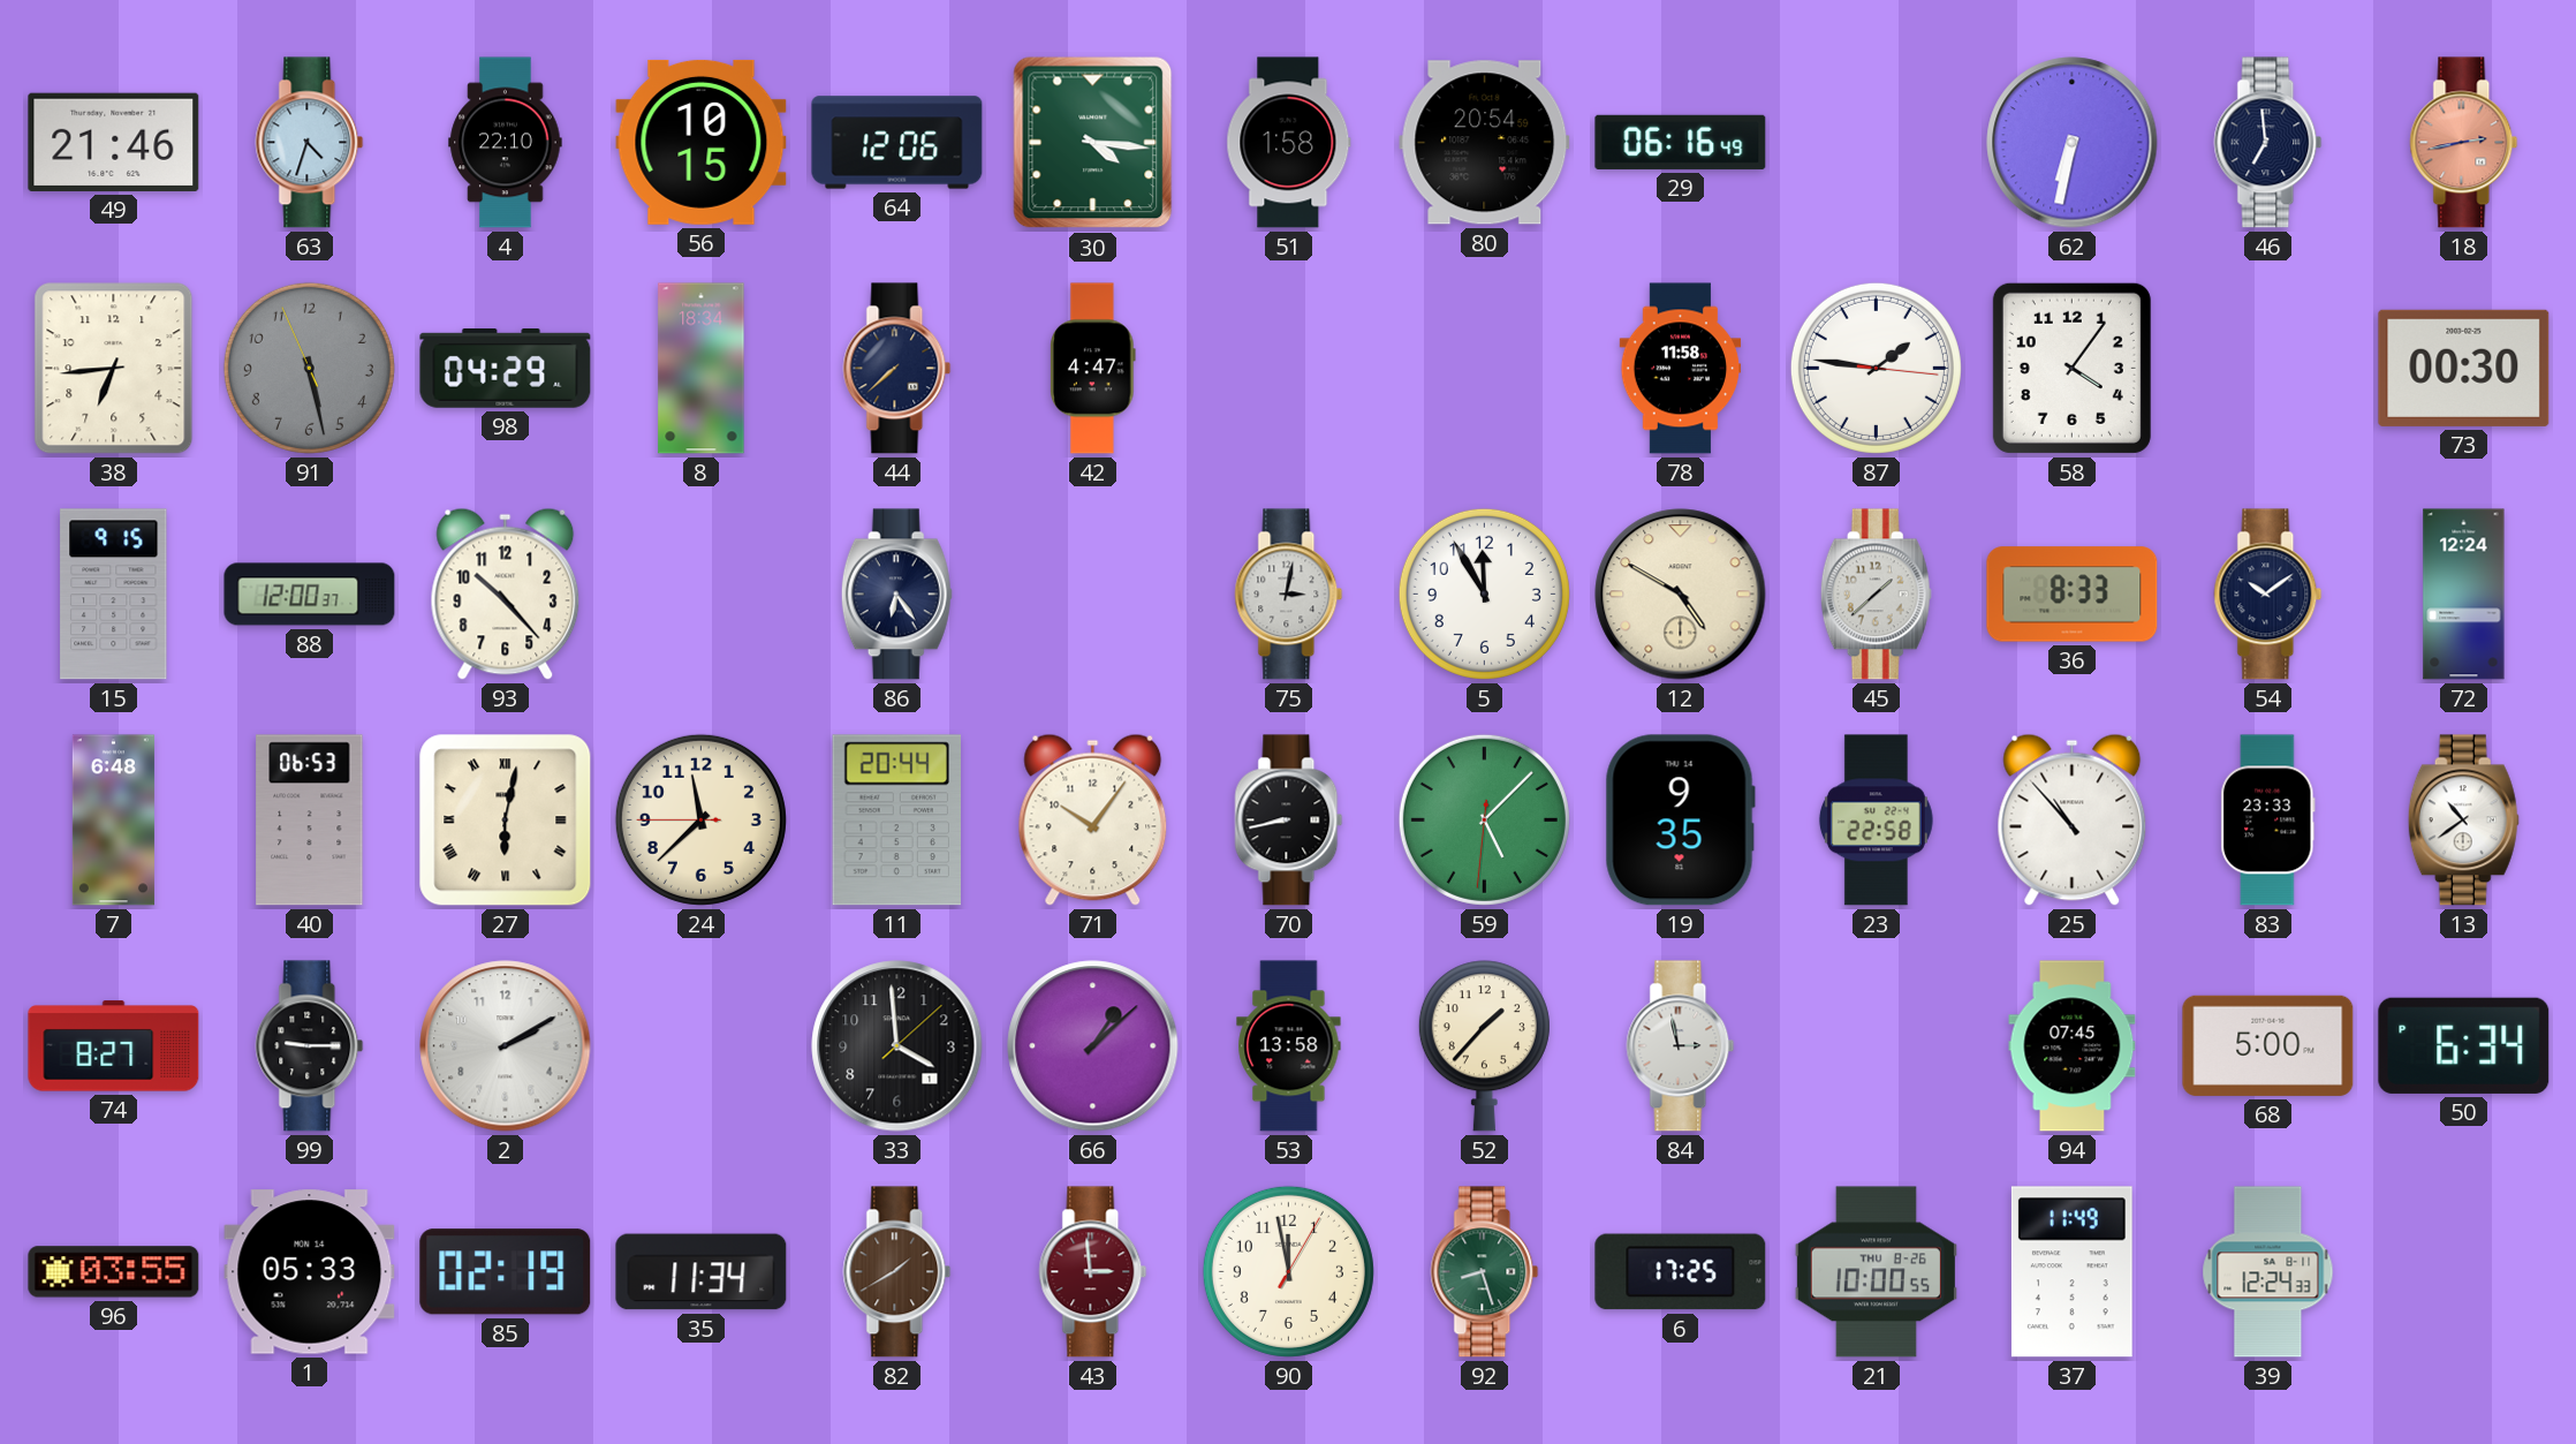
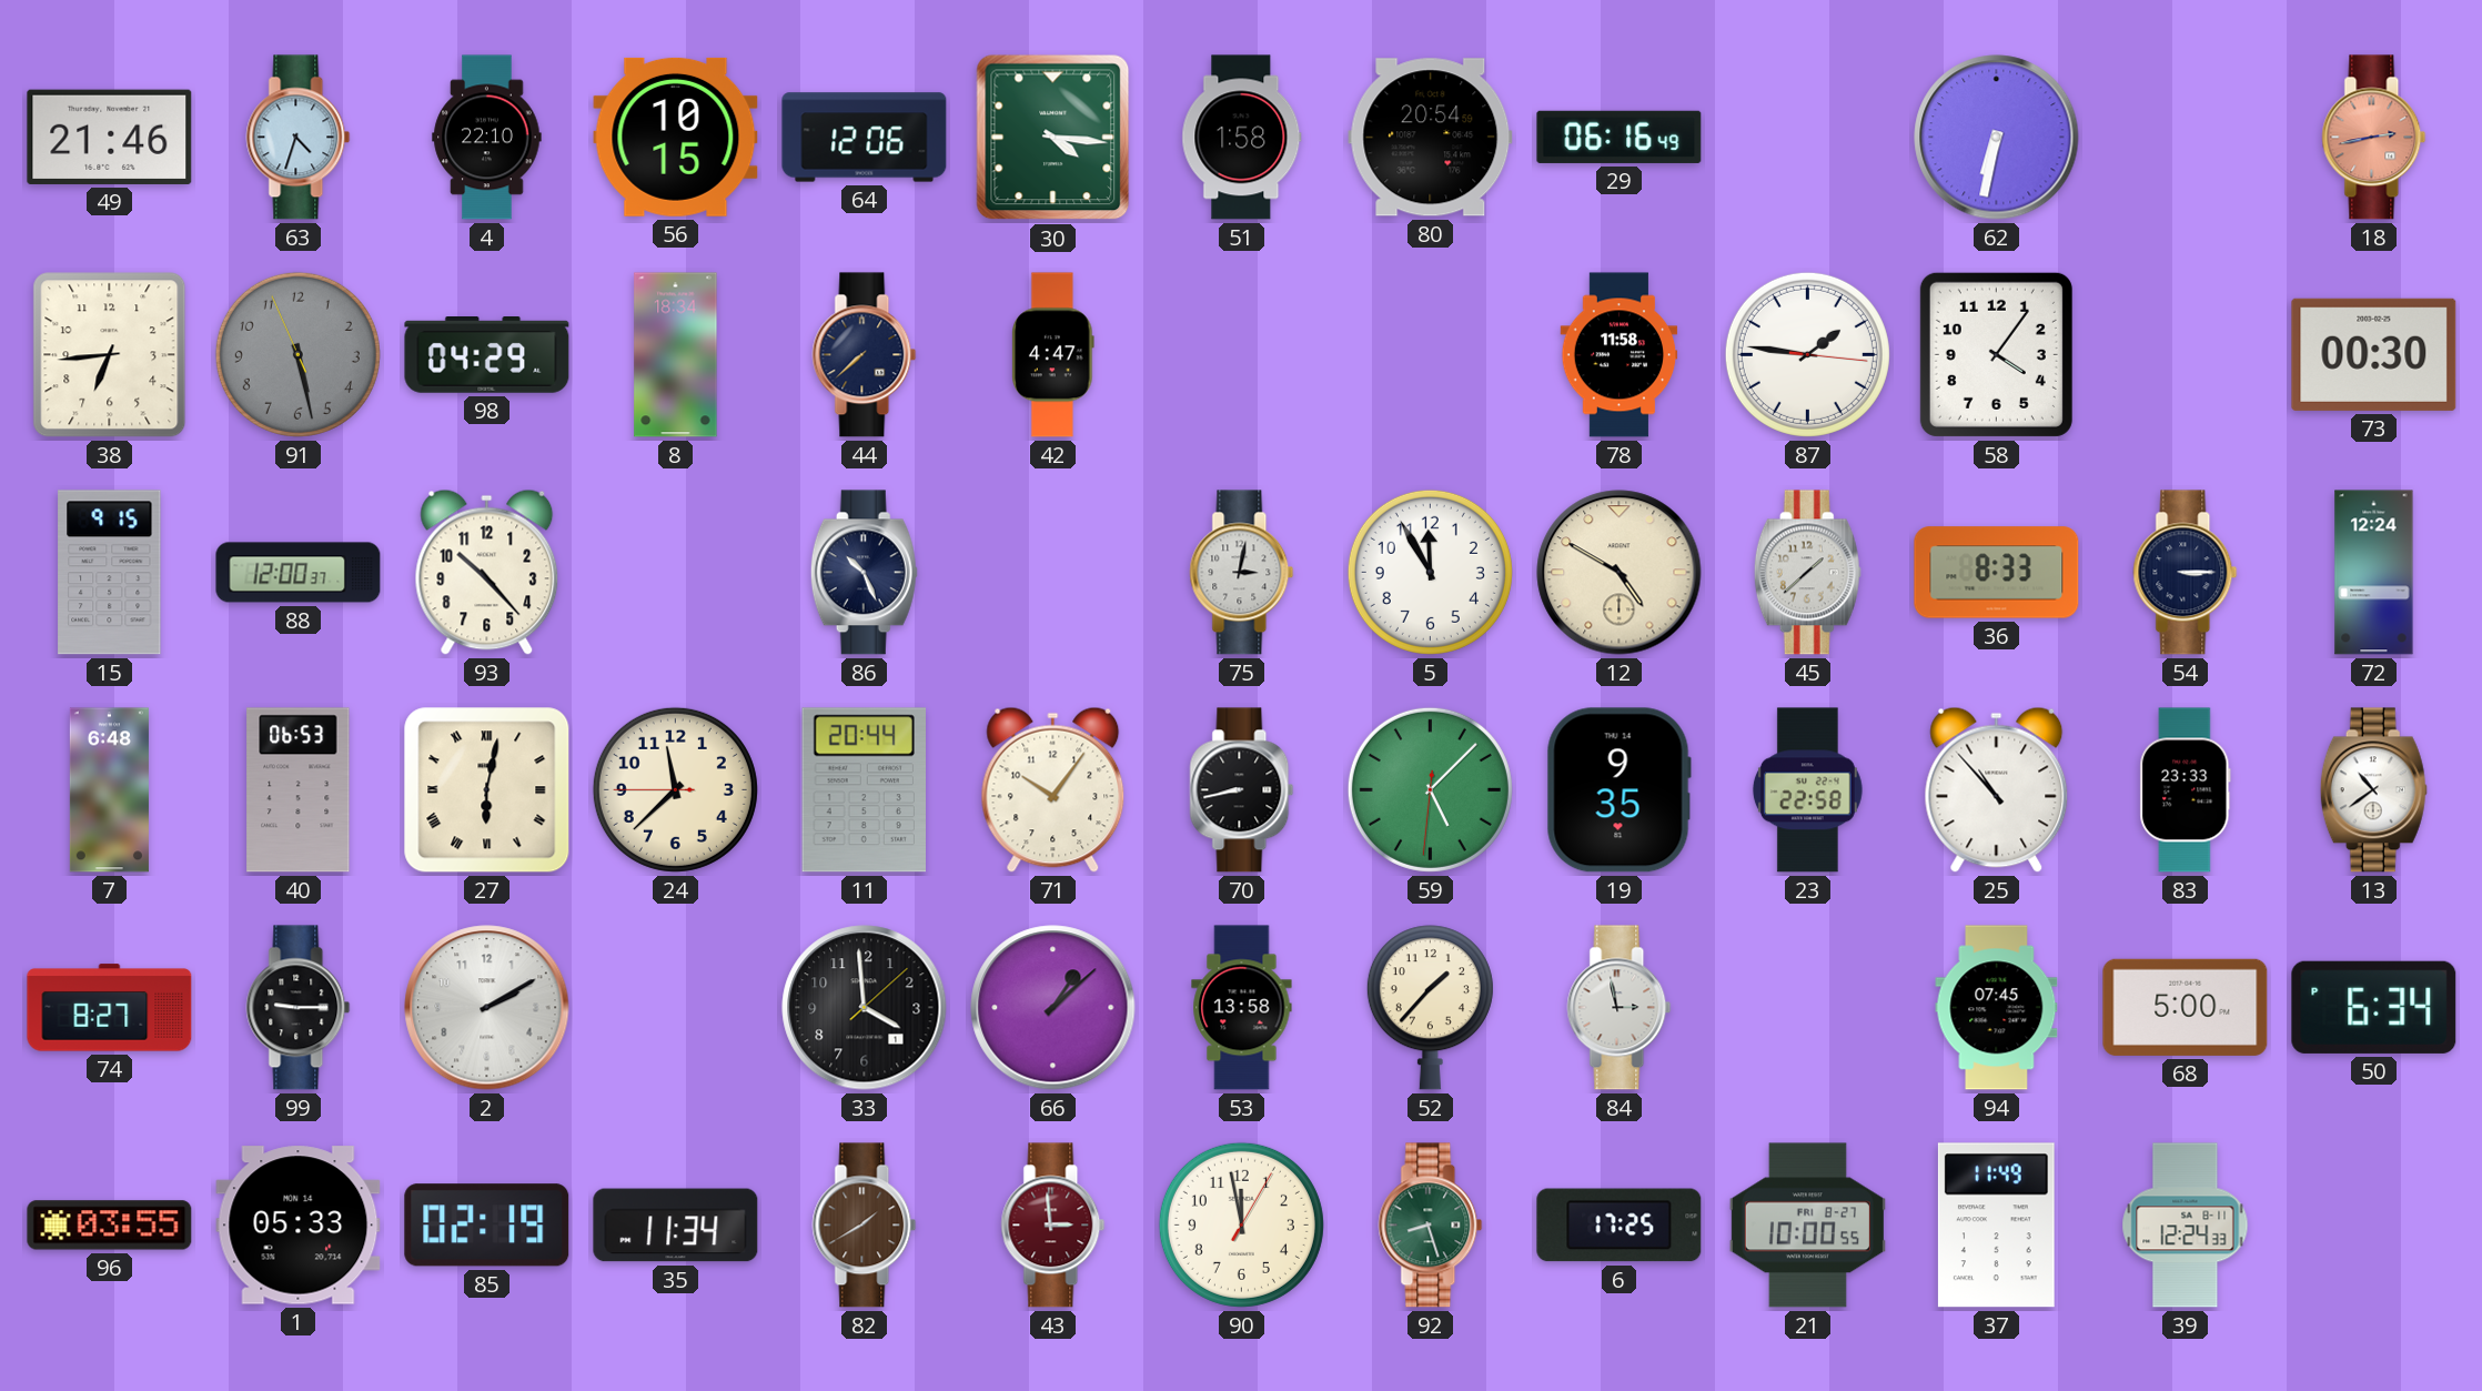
46: 6:59 -> none (2268, 143)
86: 6:24 -> 10:26 (864, 573)
54: 10:09 -> 3:15 (2186, 573)
21 date: THU 8-26 -> FRI 8-27 (1807, 1226)
